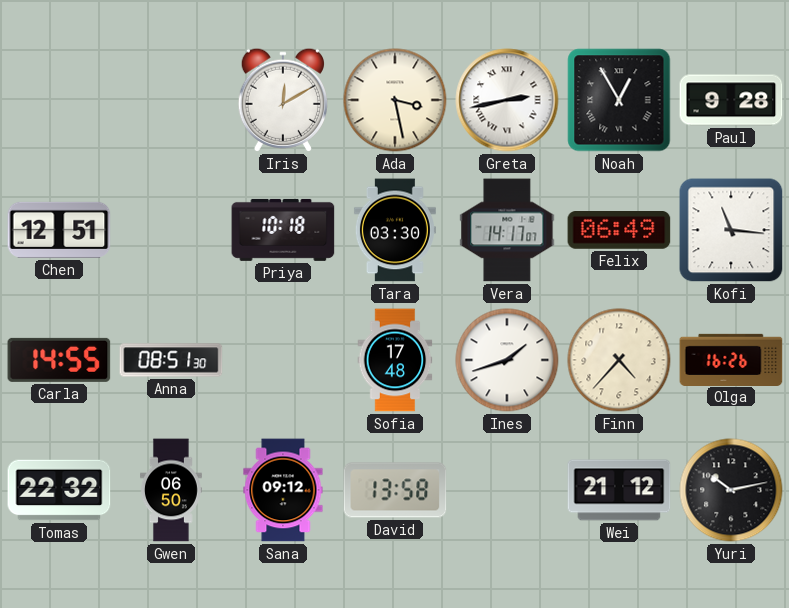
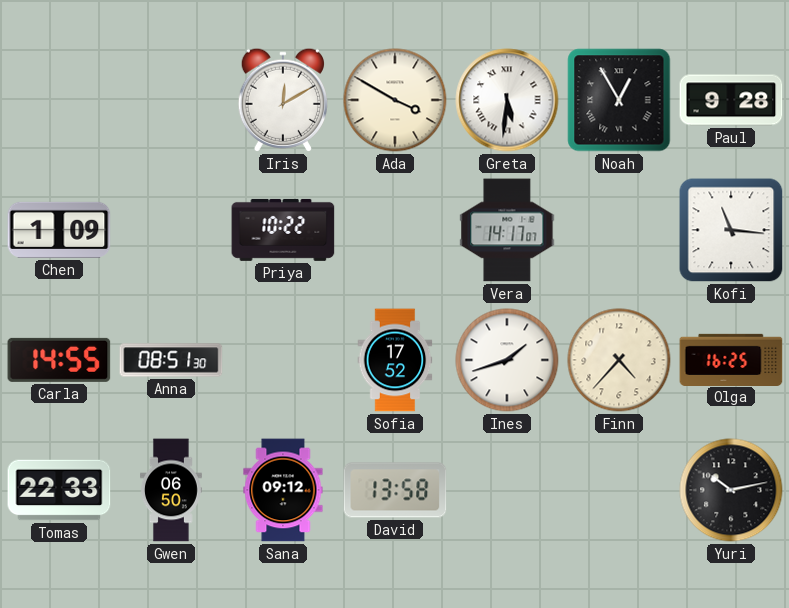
Ada: 3:28 -> 3:50 (395, 100)
Greta: 2:43 -> 5:31 (507, 100)
Chen: 12:51 -> 1:09 (59, 230)
Priya: 10:18 -> 10:22 (283, 230)
Tara: 03:30 -> none (395, 230)
Felix: 06:49 -> none (619, 230)
Sofia: 17:48 -> 17:52 (395, 360)
Olga: 16:26 -> 16:25 (731, 359)
Tomas: 22:32 -> 22:33 (59, 490)
Wei: 21:12 -> none (619, 490)
